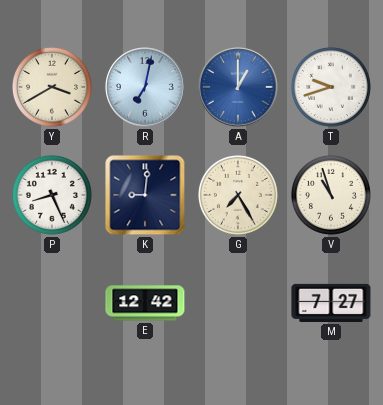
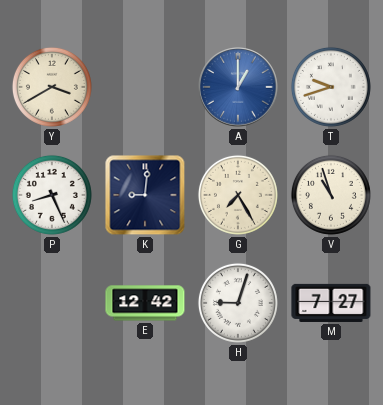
R: 7:02 -> none (145, 87)
H: none -> 9:03 (238, 303)
